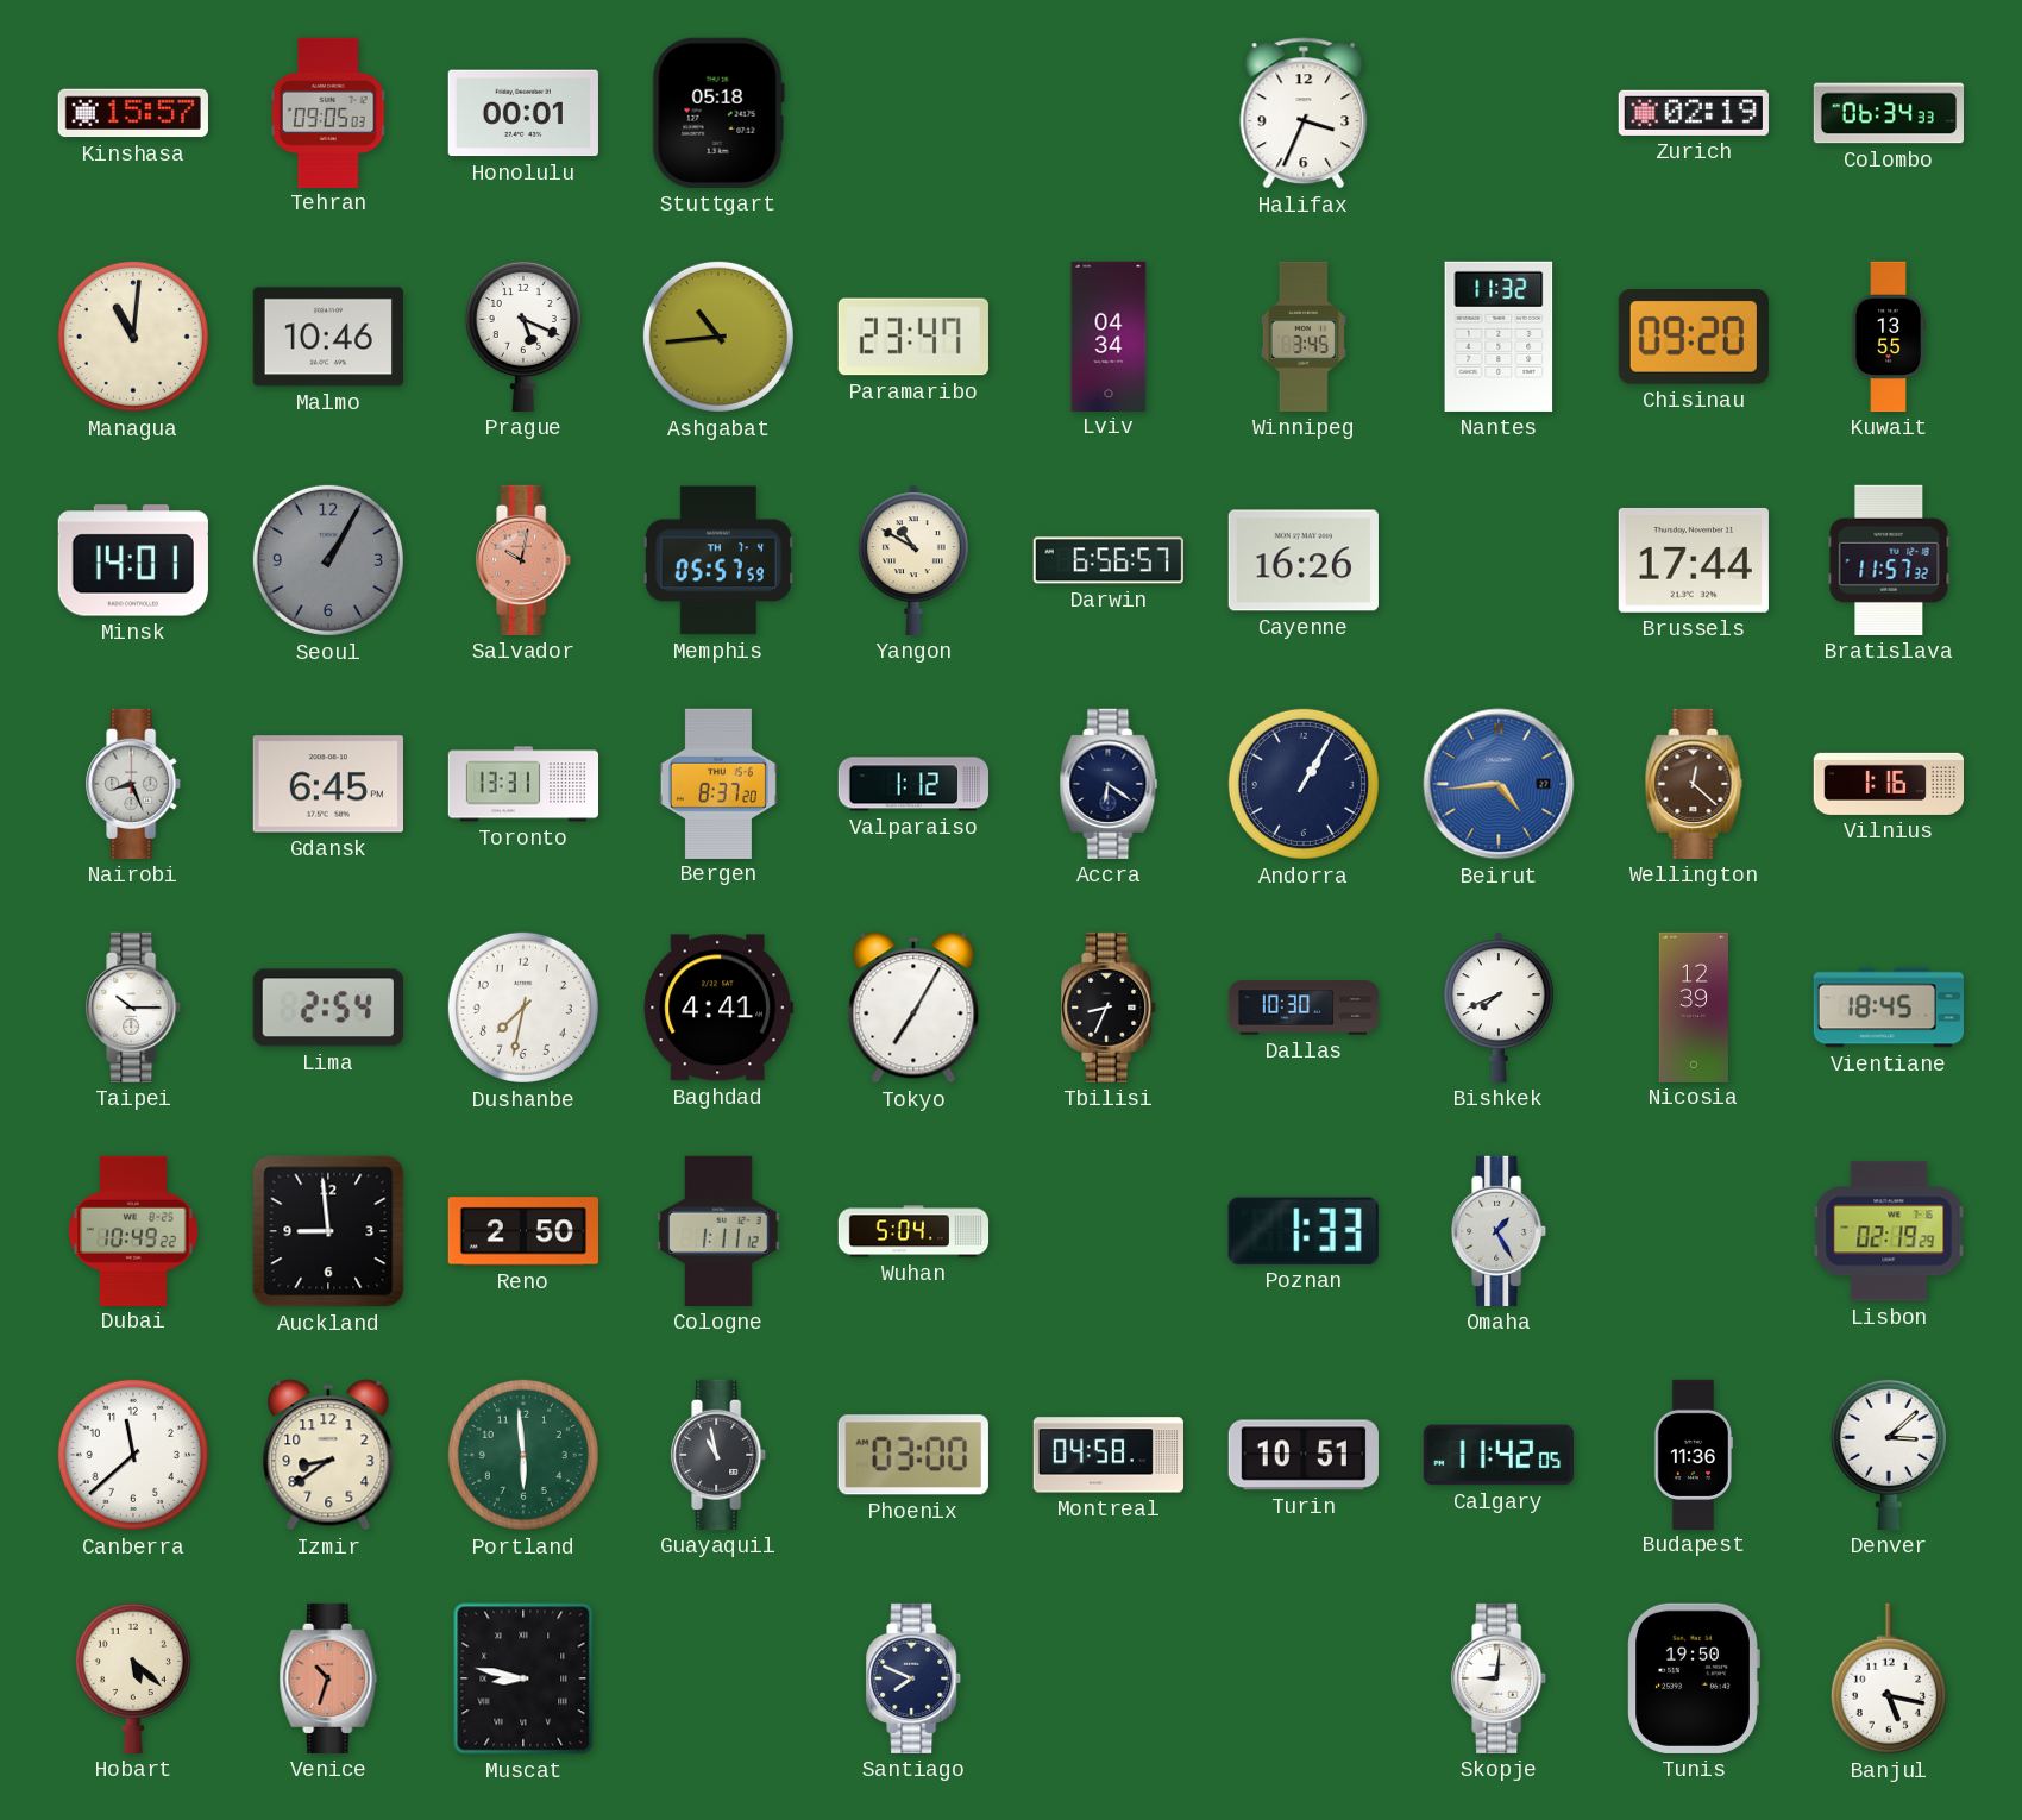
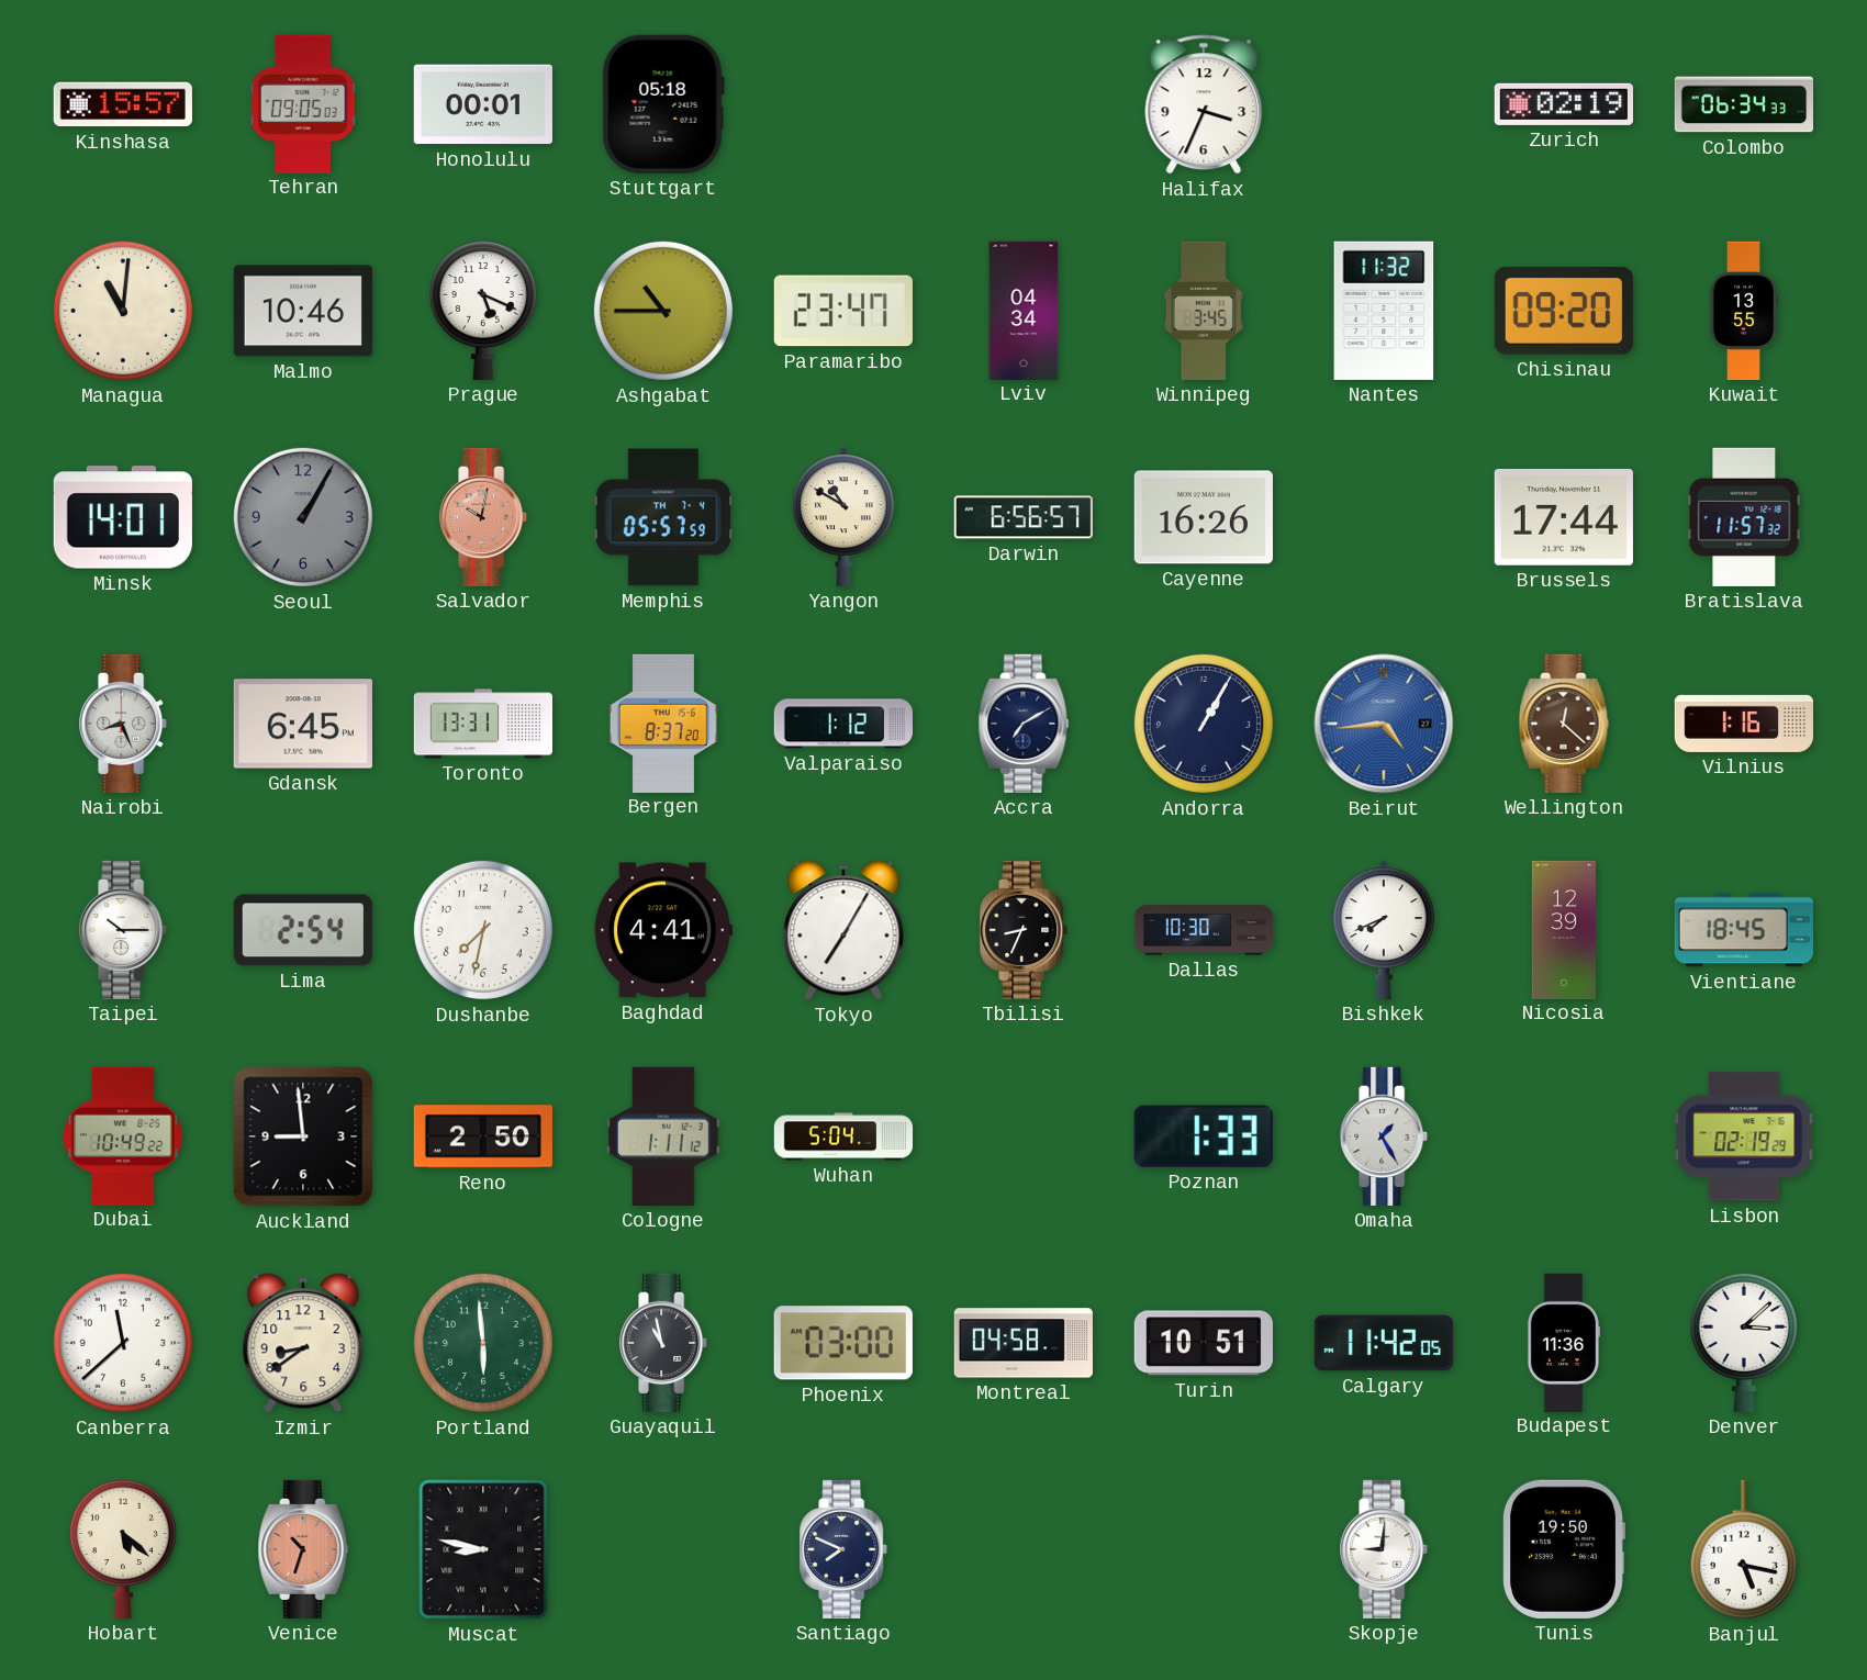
Ashgabat: 10:44 -> 10:45 (663, 311)
Accra: 6:21 -> 7:10 (1024, 724)
